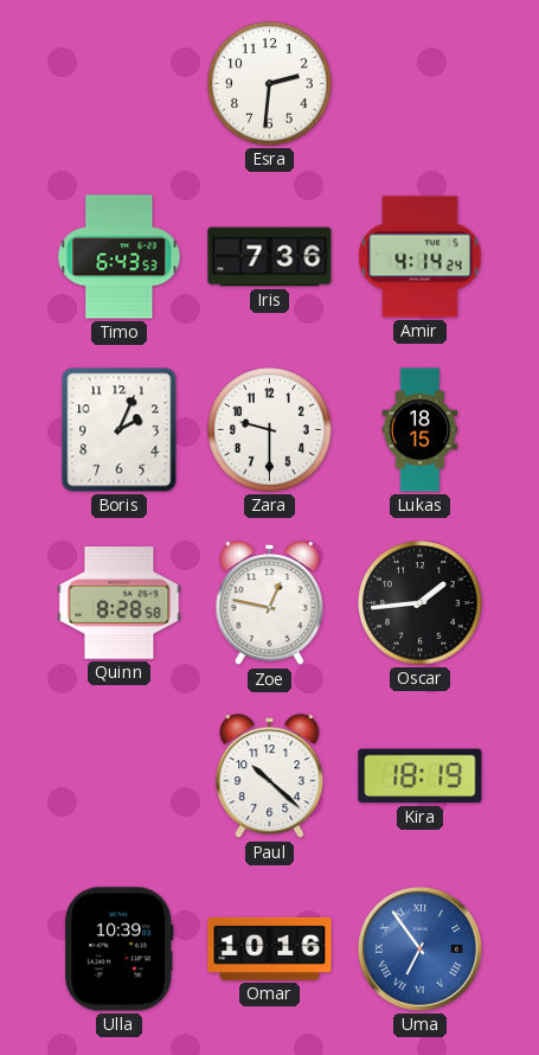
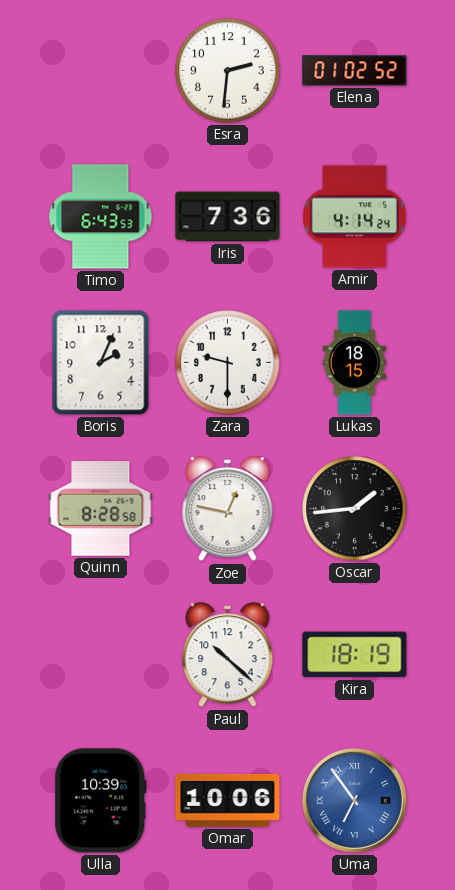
Elena: none -> 01:02 (355, 71)
Omar: 10:16 -> 10:06 (228, 800)
